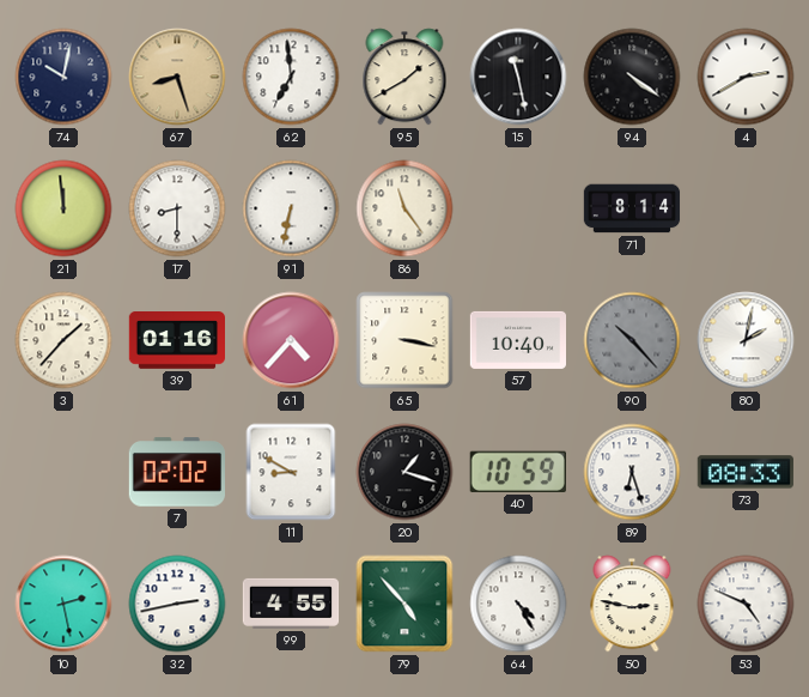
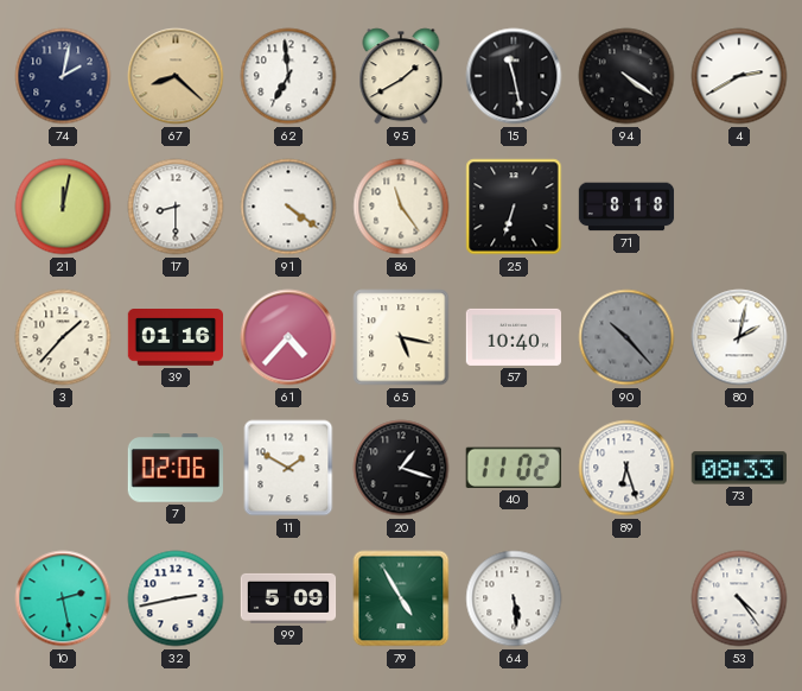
74: 10:02 -> 2:02 (63, 76)
67: 8:27 -> 8:22 (176, 76)
21: 11:59 -> 12:02 (63, 207)
91: 6:32 -> 4:21 (288, 207)
25: none -> 6:33 (514, 207)
71: 8:14 -> 8:18 (626, 207)
65: 3:17 -> 5:17 (401, 337)
7: 02:02 -> 02:06 (174, 468)
11: 8:50 -> 1:50 (288, 468)
40: 10:59 -> 11:02 (514, 468)
99: 4:55 -> 5:09 (288, 598)
79: 4:53 -> 4:55 (401, 598)
64: 4:25 -> 5:29 (514, 598)
50: 2:47 -> none (632, 604)
53: 4:49 -> 4:24 (739, 598)
